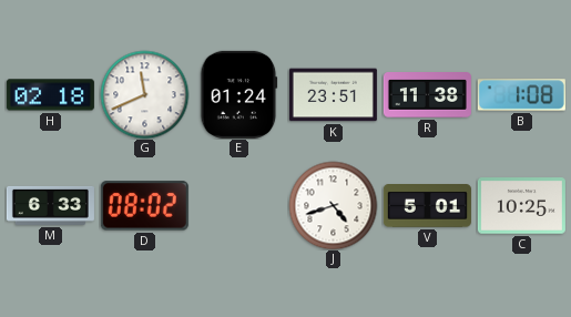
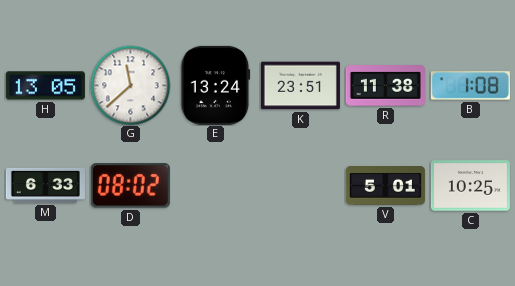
H: 02:18 -> 13:05 (45, 86)
G: 11:41 -> 11:38 (130, 85)
E: 01:24 -> 13:24 (216, 85)
J: 4:42 -> none (333, 205)
